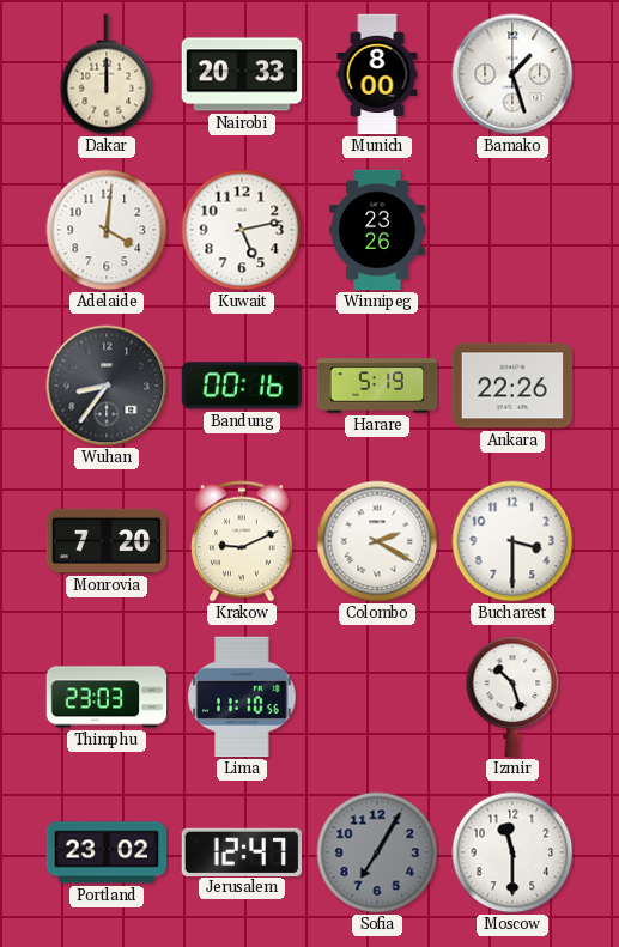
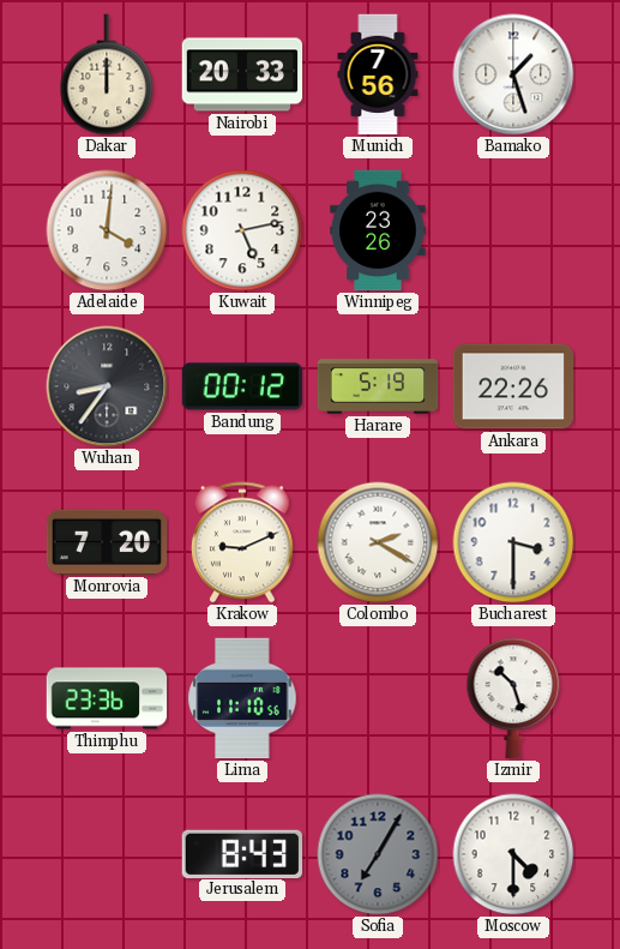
Munich: 8:00 -> 7:56 (378, 74)
Bandung: 00:16 -> 00:12 (242, 386)
Thimphu: 23:03 -> 23:36 (107, 698)
Portland: 23:02 -> none (107, 852)
Jerusalem: 12:47 -> 8:43 (241, 853)
Moscow: 11:30 -> 4:30 (513, 854)
